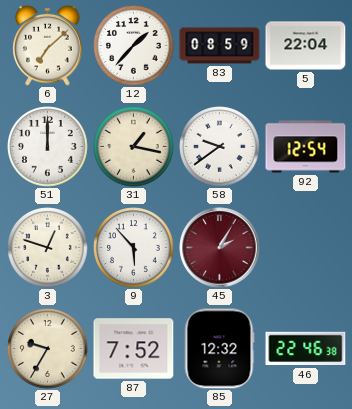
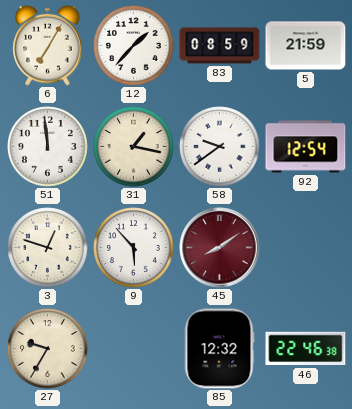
6: 7:08 -> 7:05 (48, 45)
5: 22:04 -> 21:59 (306, 46)
51: 12:00 -> 11:59 (48, 147)
45: 2:05 -> 8:09 (220, 248)
87: 7:52 -> none (134, 349)
